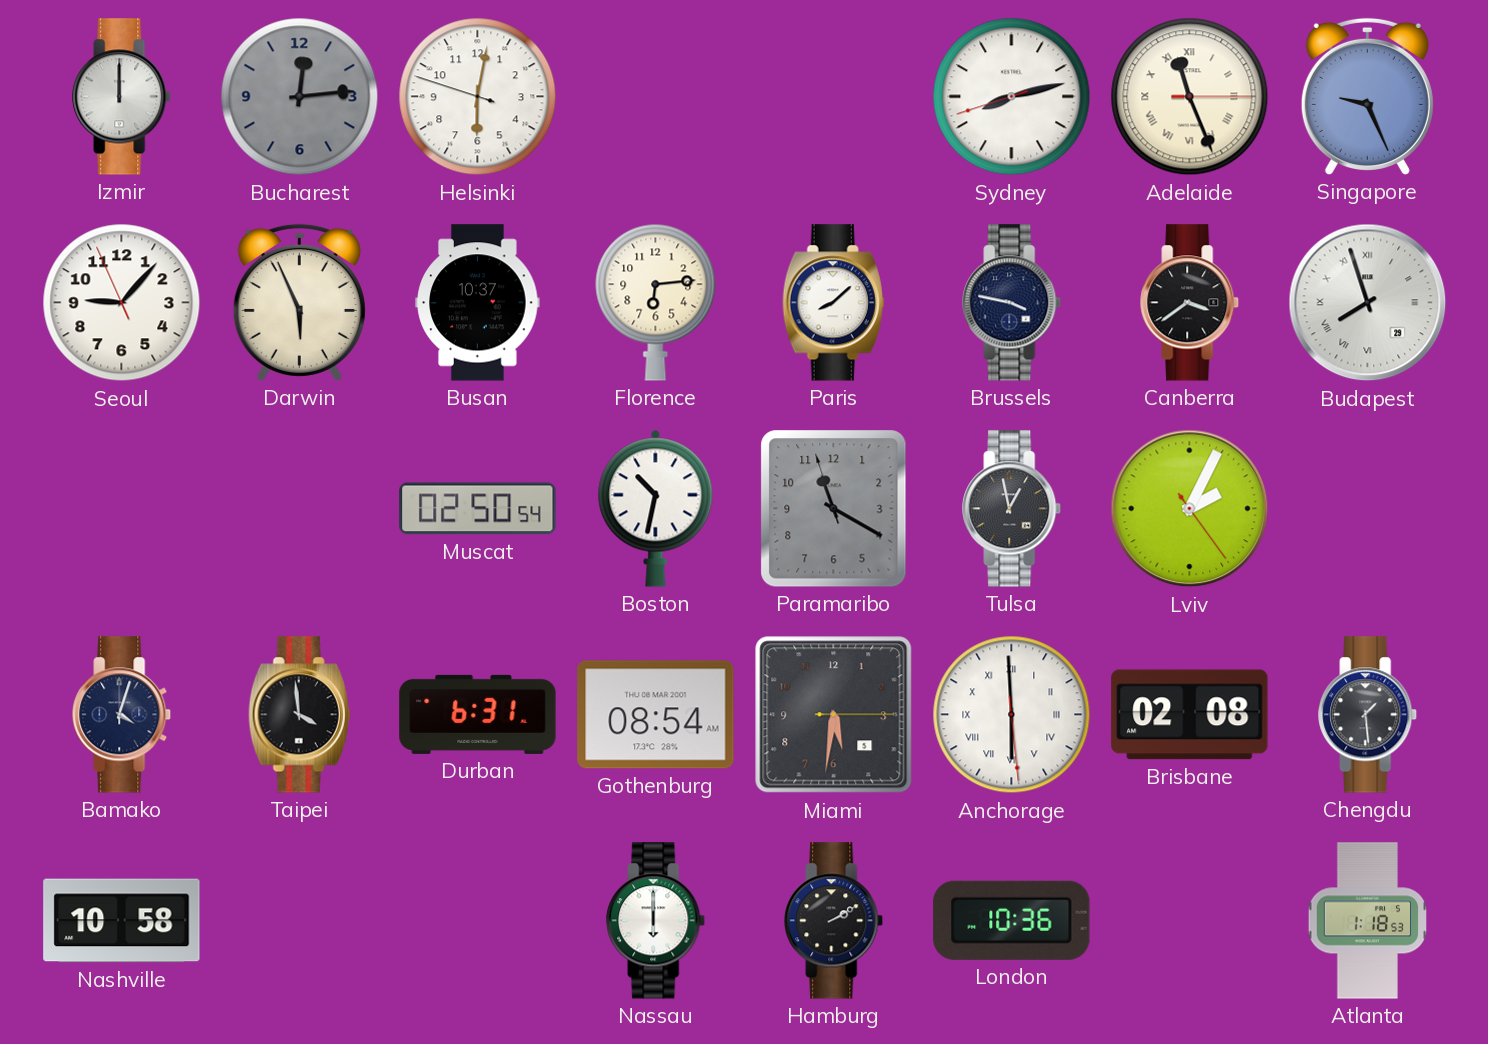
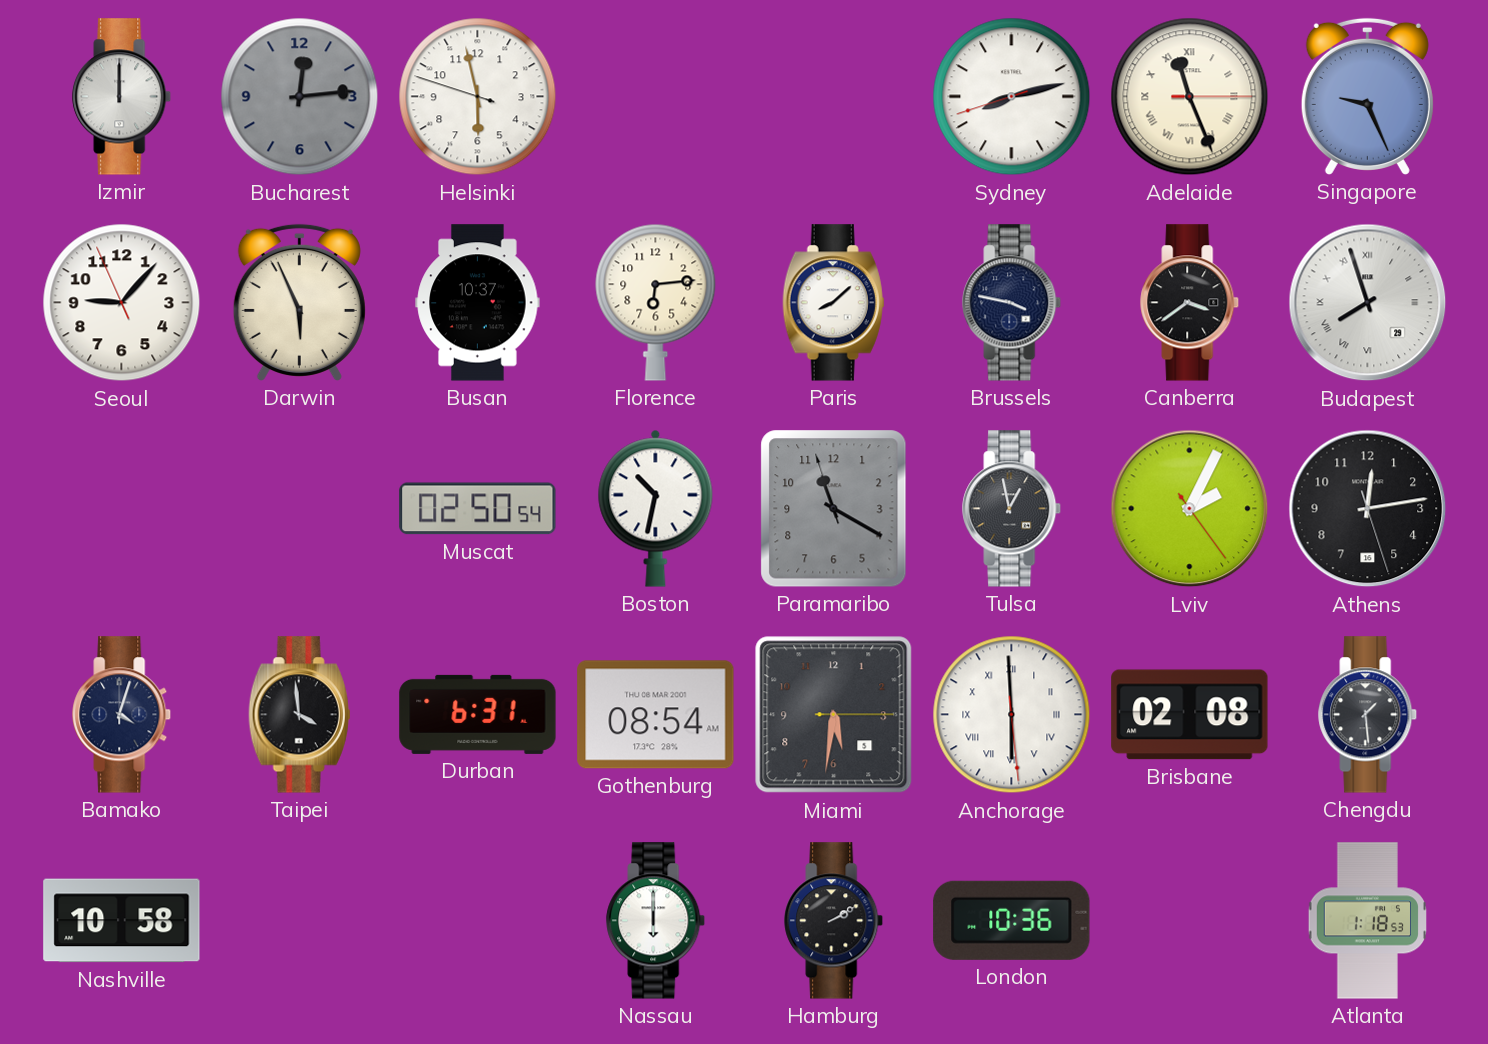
Helsinki: 6:01 -> 5:57 (478, 97)
Athens: none -> 12:13 (1368, 509)
